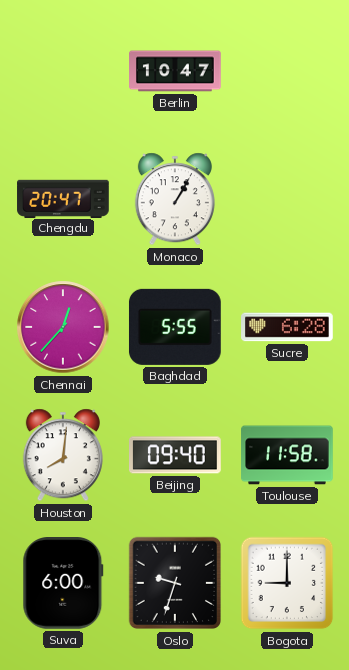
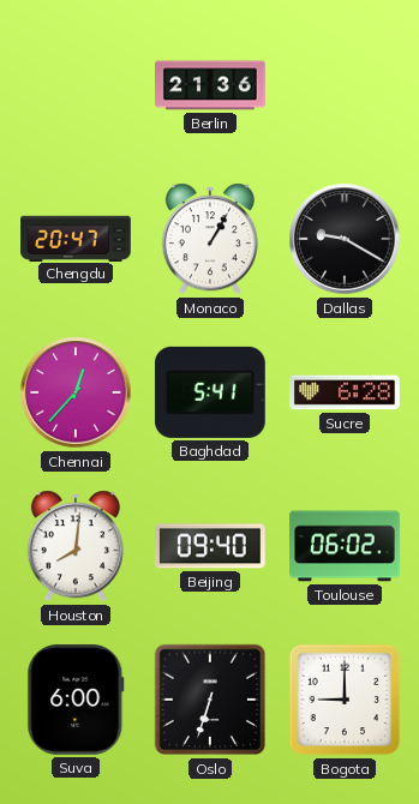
Berlin: 10:47 -> 21:36 (210, 85)
Dallas: none -> 9:20 (345, 239)
Baghdad: 5:55 -> 5:41 (210, 392)
Toulouse: 11:58 -> 06:02 (345, 546)
Oslo: 9:33 -> 6:33 (210, 700)
